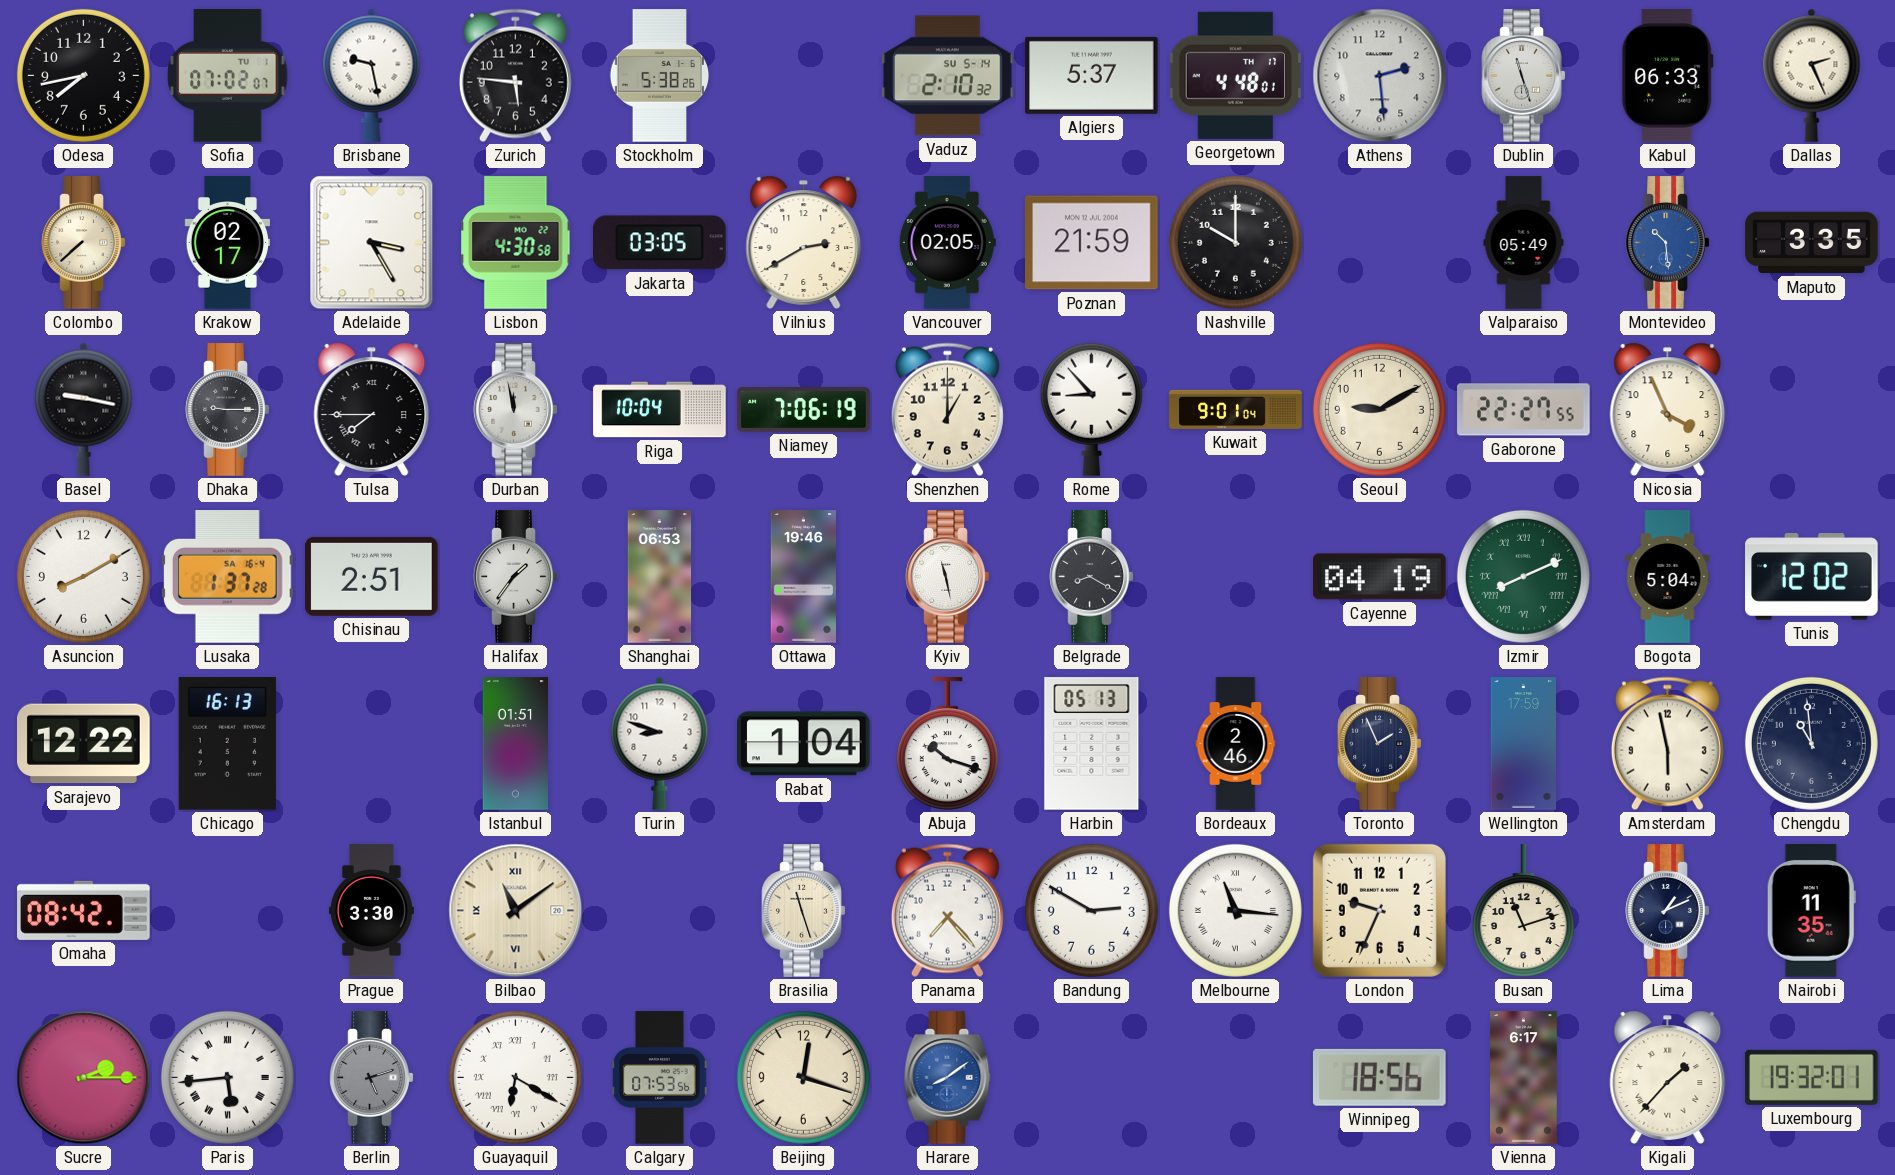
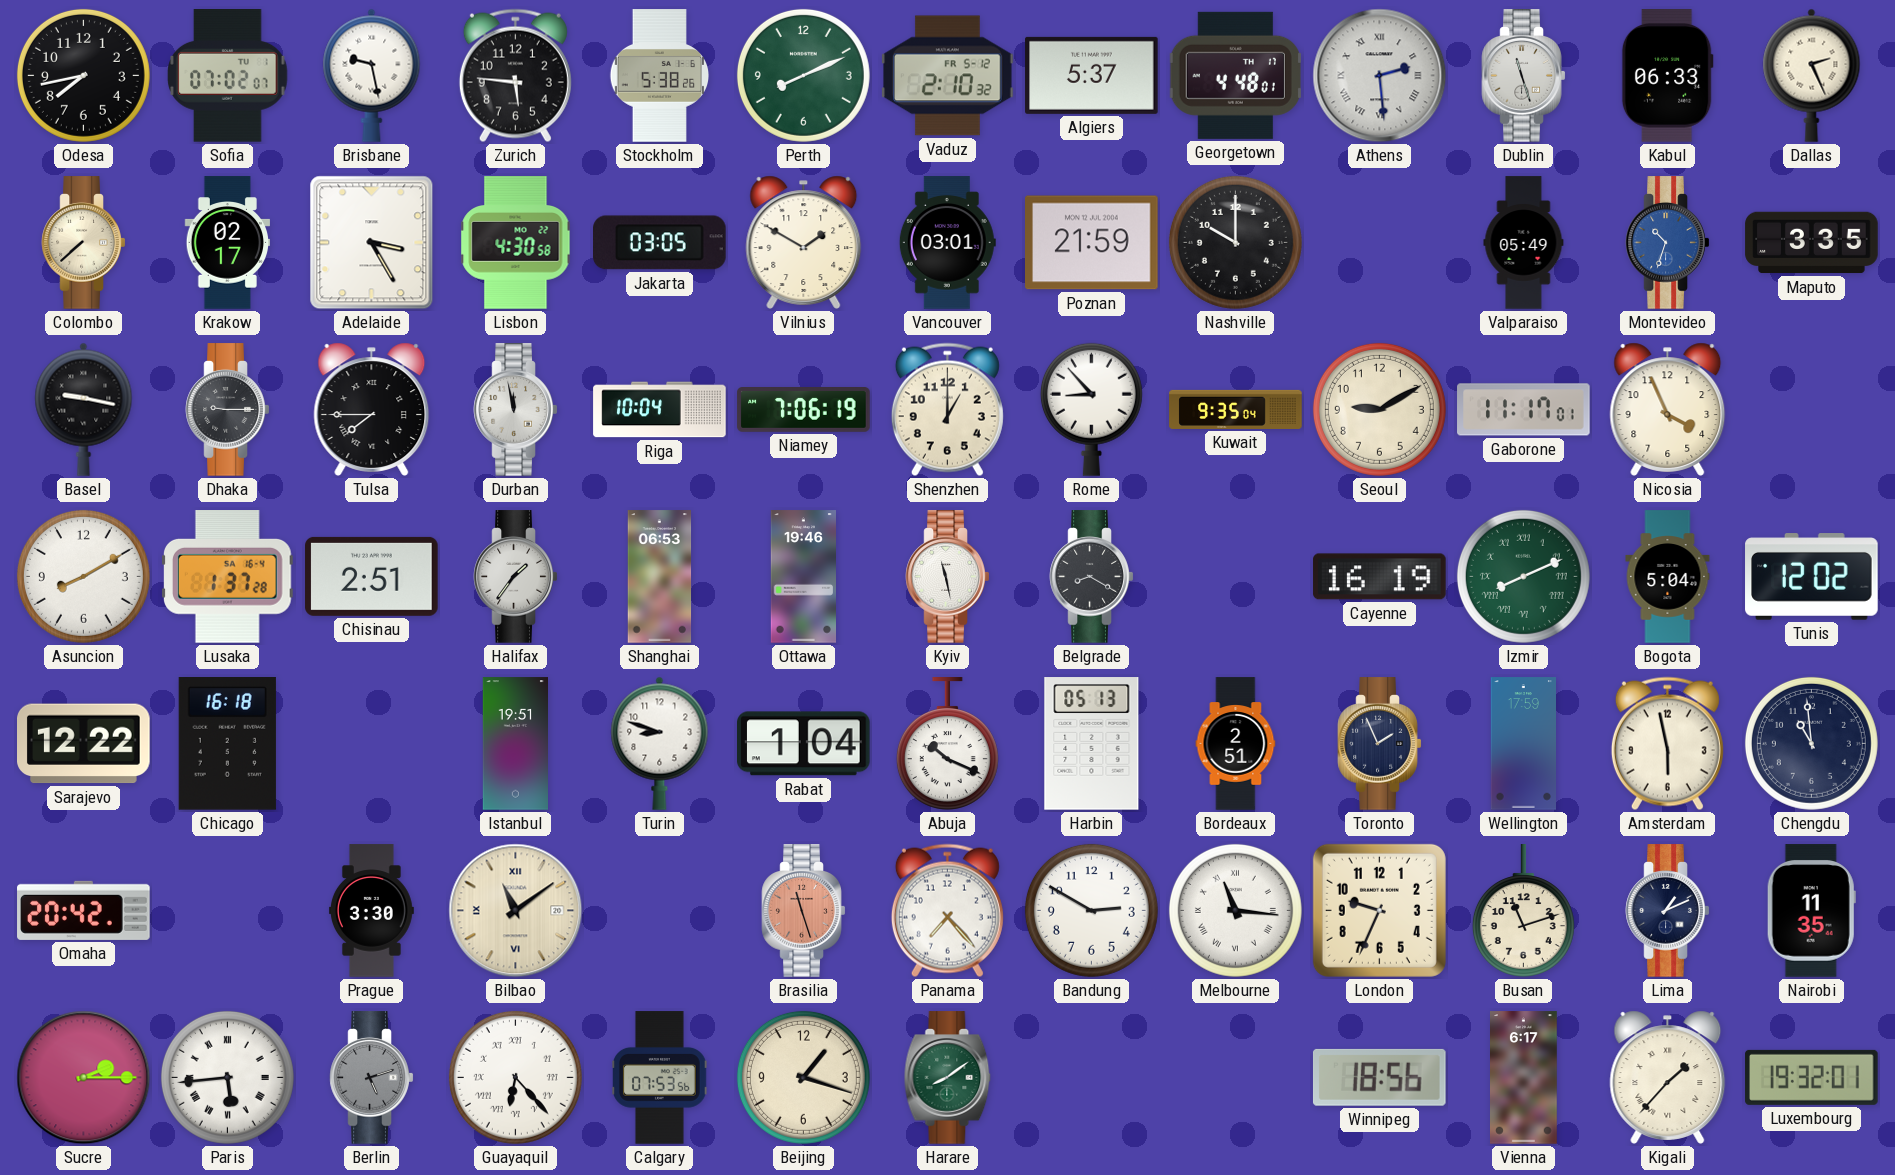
Perth: none -> 8:11 (803, 75)
Vaduz date: SU 5-14 -> FR 5-12 (948, 76)
Athens numerals: Arabic -> Roman (1380, 76)
Vilnius: 2:40 -> 1:50 (804, 242)
Vancouver: 02:05 -> 03:01 (947, 243)
Montevideo: 10:29 -> 10:33 (1668, 243)
Kuwait: 9:01 -> 9:35 (1236, 409)
Gaborone: 22:27 -> 11:17 (1524, 410)
Cayenne: 04:19 -> 16:19 (1380, 577)
Chicago: 16:13 -> 16:18 (227, 744)
Istanbul: 01:51 -> 19:51 (515, 744)
Abuja: 10:18 -> 10:19 (947, 744)
Bordeaux: 2:46 -> 2:51 (1236, 744)
Omaha: 08:42 -> 20:42 (84, 910)
Brasilia dial: cream -> salmon (804, 911)
Guayaquil: 6:20 -> 6:23 (515, 1077)
Beijing: 12:18 -> 1:18 (803, 1077)
Harare dial: blue -> green (948, 1078)
